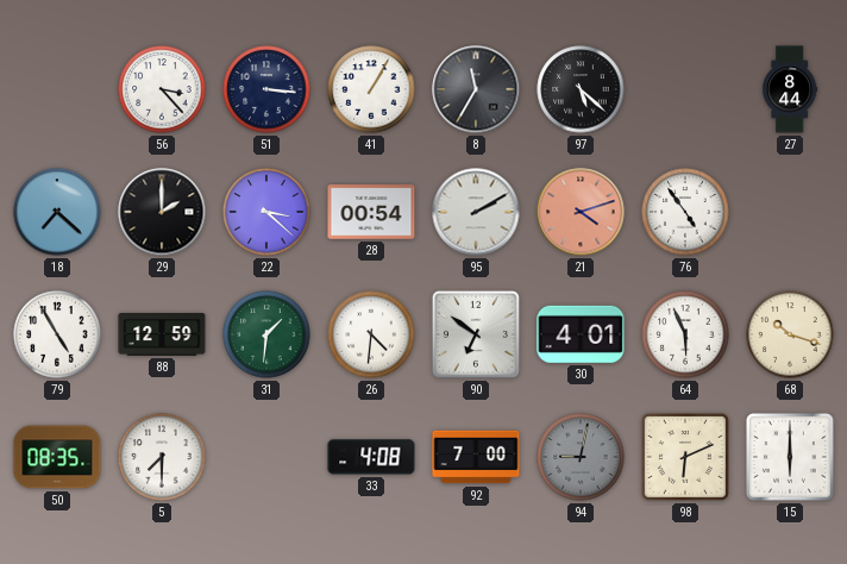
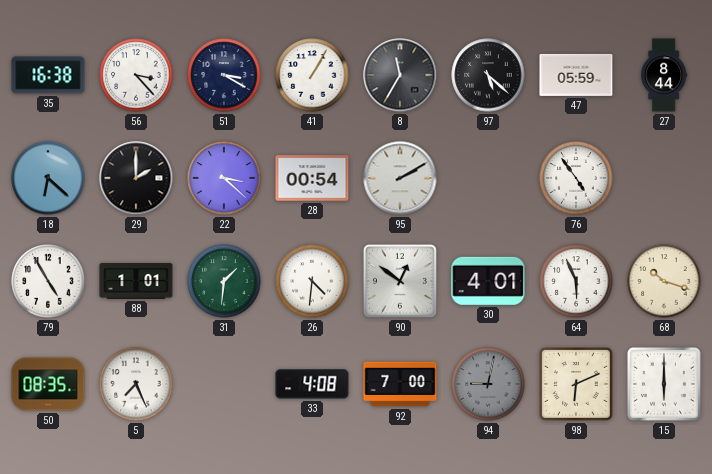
35: none -> 16:38 (48, 75)
51: 3:16 -> 3:20 (224, 75)
47: none -> 05:59 (576, 75)
18: 7:22 -> 6:22 (48, 178)
21: 4:12 -> none (581, 212)
88: 12:59 -> 1:01 (136, 282)
90: 6:51 -> 12:51 (400, 281)
5: 7:30 -> 7:26 (136, 384)
